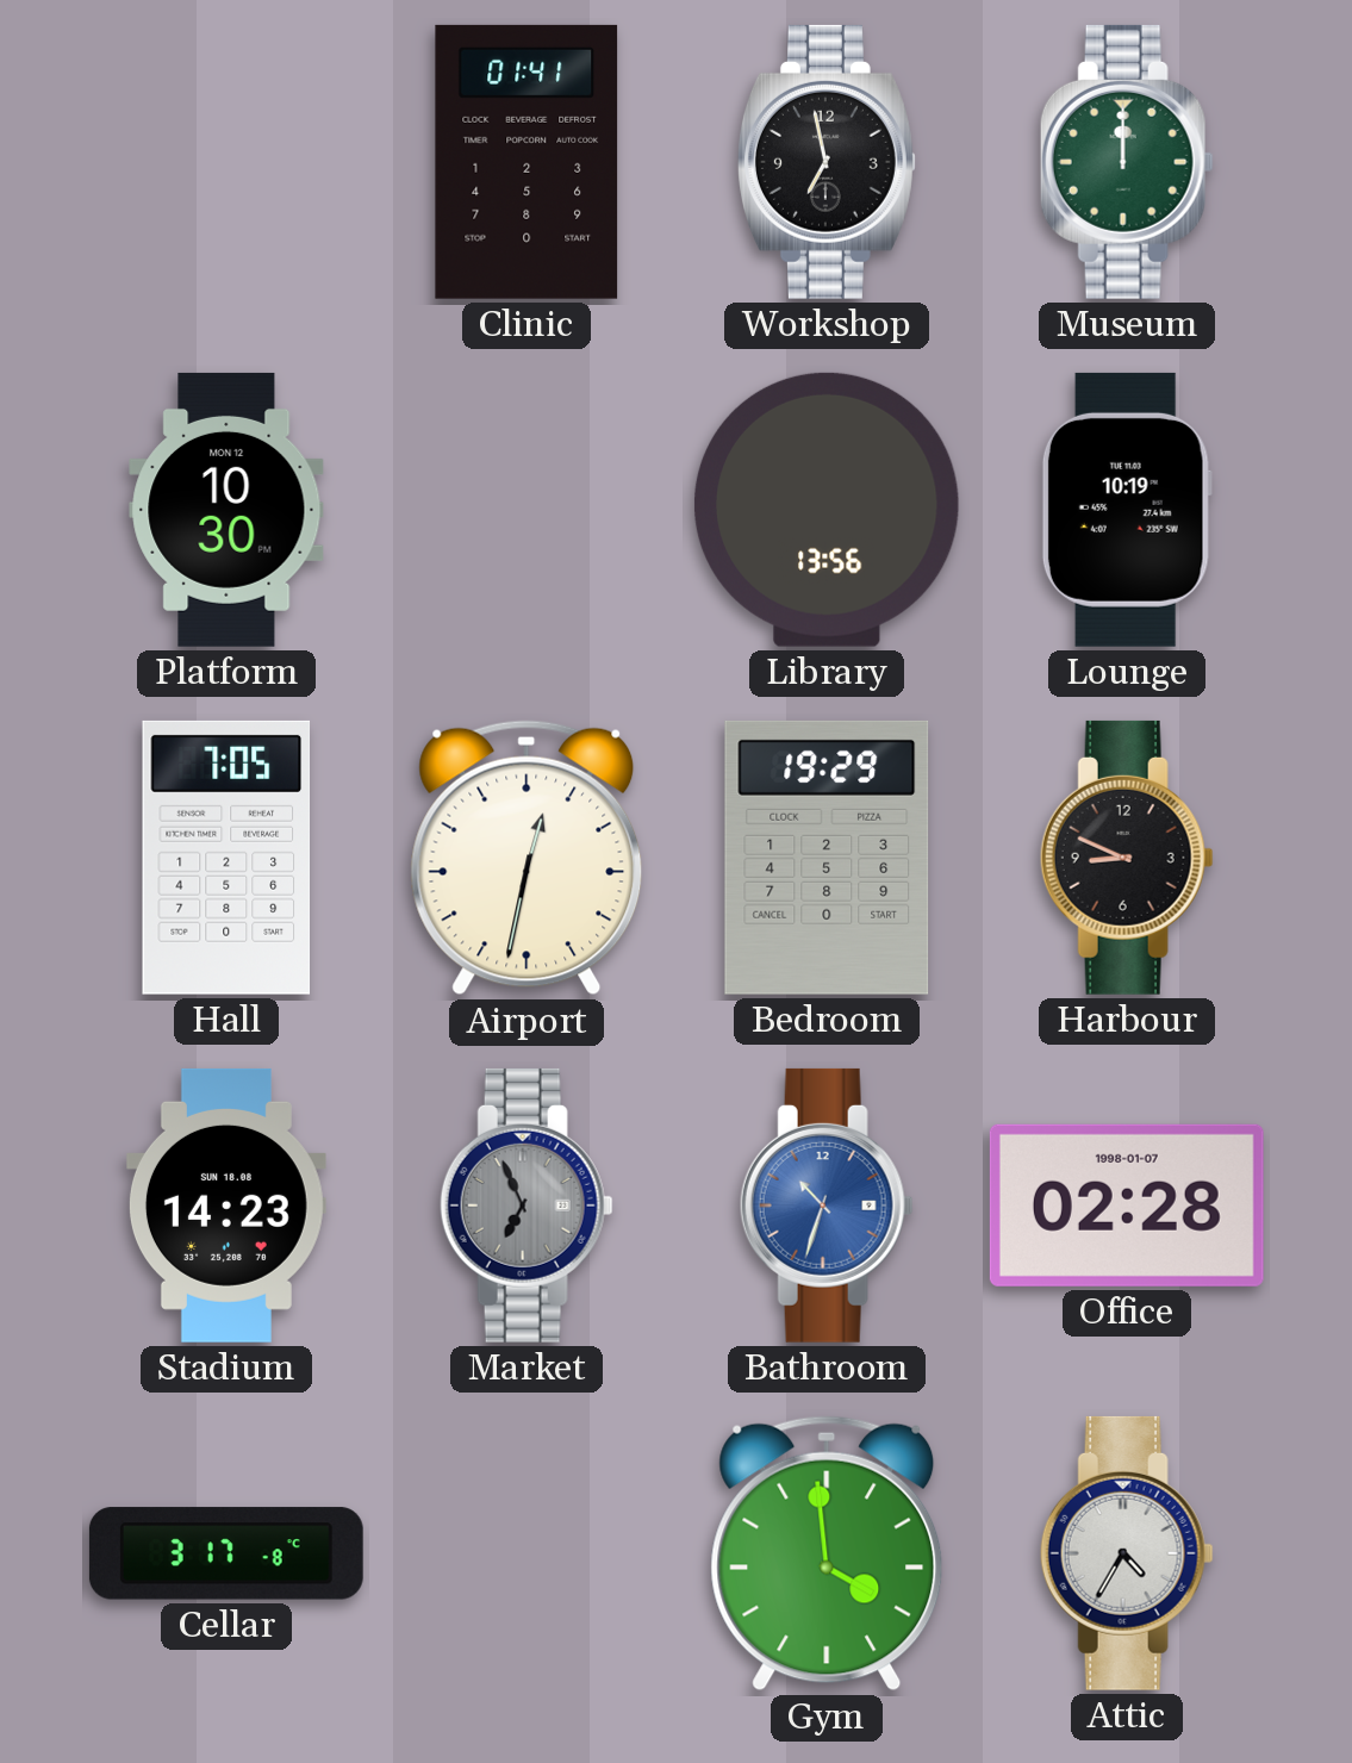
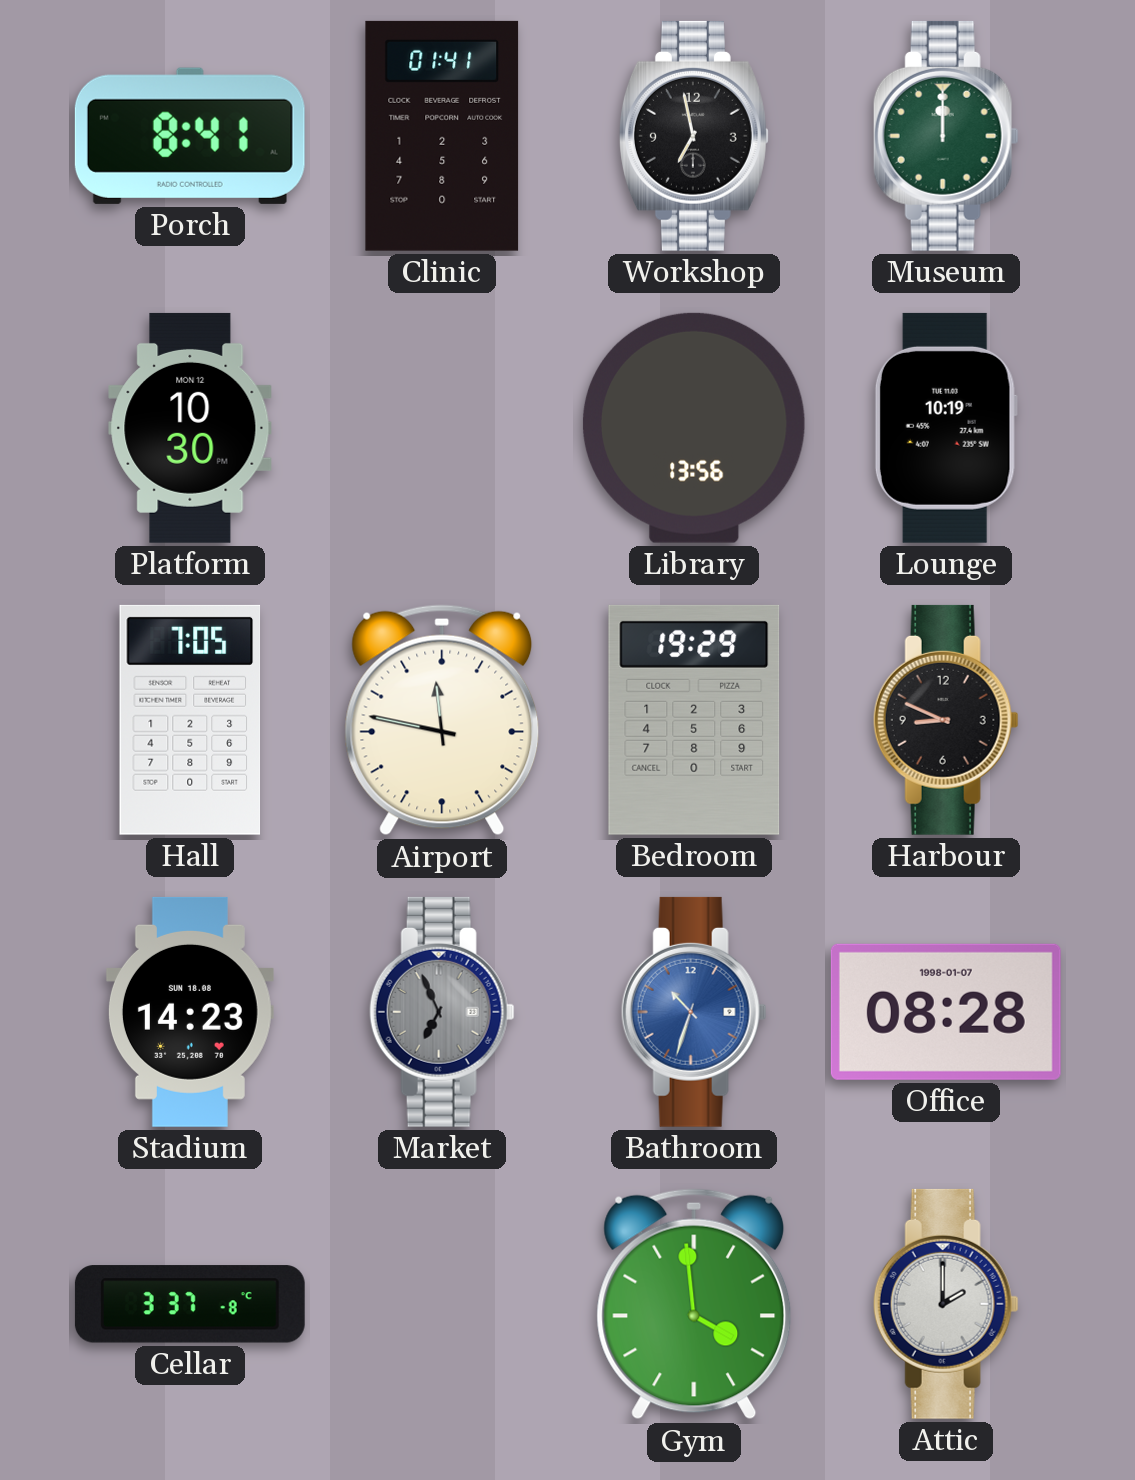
Porch: none -> 8:41 (190, 136)
Airport: 12:32 -> 11:47 (442, 720)
Office: 02:28 -> 08:28 (946, 1012)
Cellar: 3:17 -> 3:37 (190, 1304)
Attic: 4:35 -> 2:00 (946, 1304)
